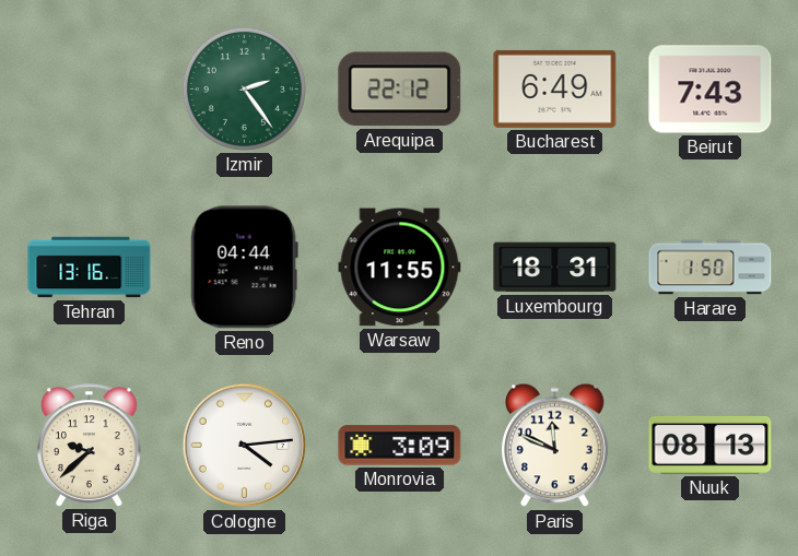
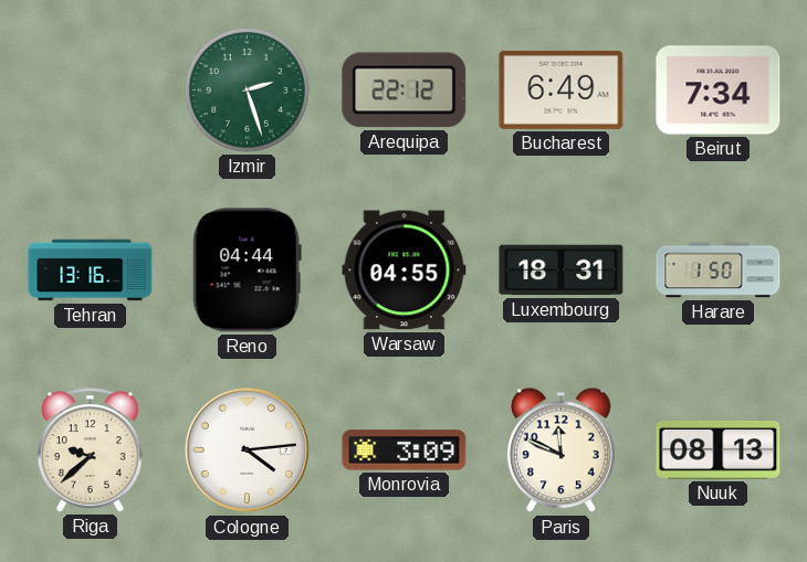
Izmir: 2:24 -> 2:27 (247, 89)
Beirut: 7:43 -> 7:34 (719, 91)
Warsaw: 11:55 -> 04:55 (405, 271)
